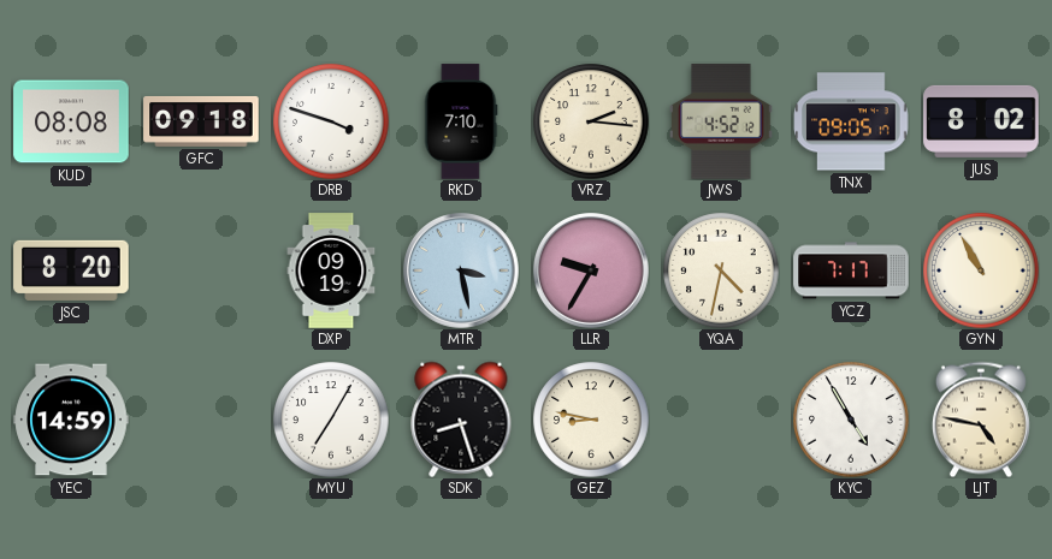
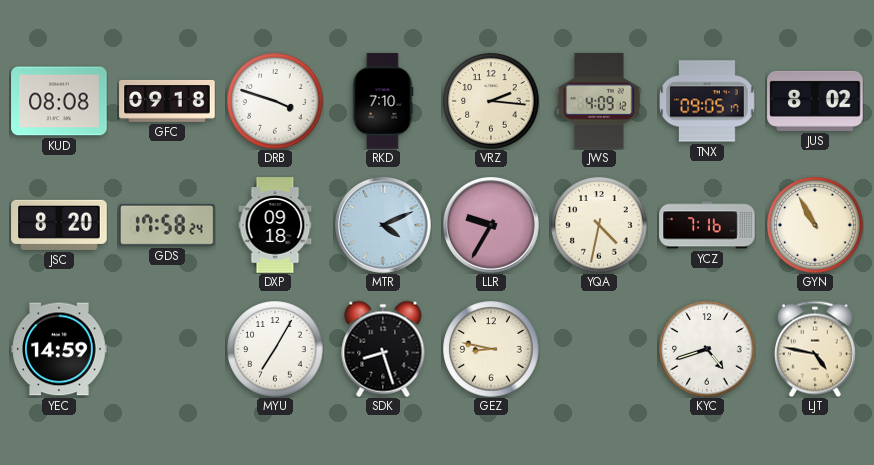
JWS: 4:52 -> 4:09 (599, 101)
GDS: none -> 17:58 (167, 225)
DXP: 09:19 -> 09:18 (275, 225)
MTR: 3:28 -> 4:11 (384, 226)
YCZ: 7:17 -> 7:16 (707, 225)
KYC: 4:55 -> 4:42 (707, 349)
